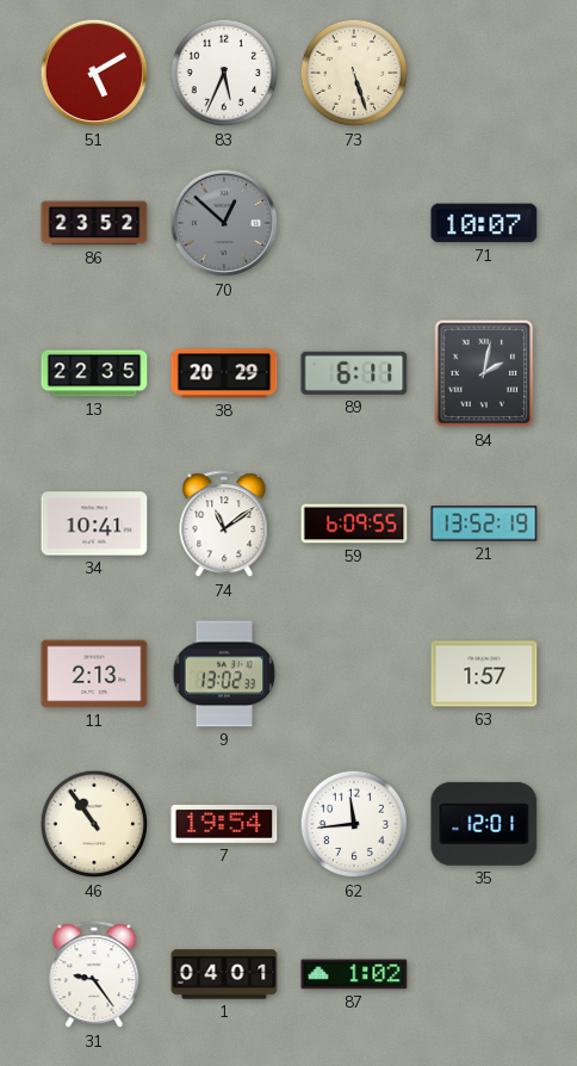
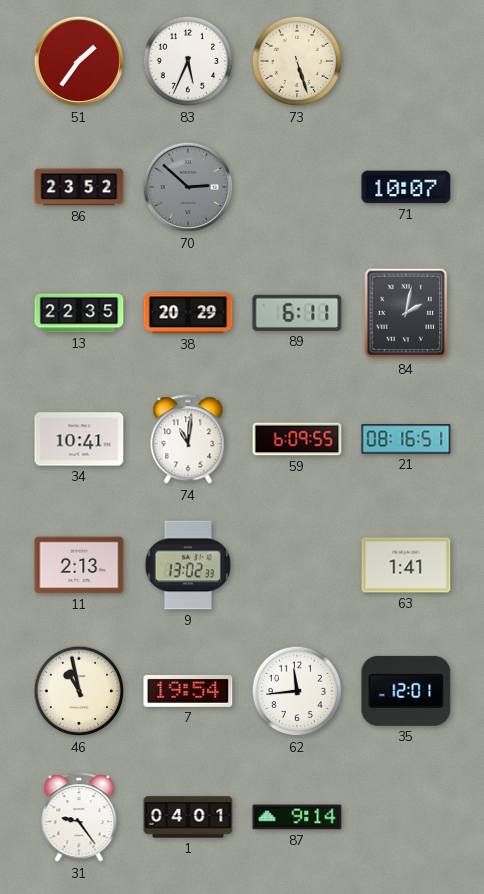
51: 5:10 -> 1:36 (79, 61)
70: 12:52 -> 2:52 (188, 187)
74: 11:09 -> 11:01 (188, 440)
21: 13:52 -> 08:16 (406, 439)
63: 1:57 -> 1:41 (406, 565)
46: 10:54 -> 10:58 (79, 691)
87: 1:02 -> 9:14 (297, 817)
